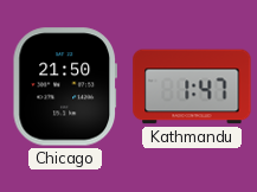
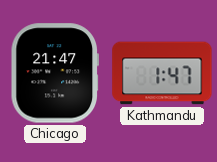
Chicago: 21:50 -> 21:47 (54, 73)
